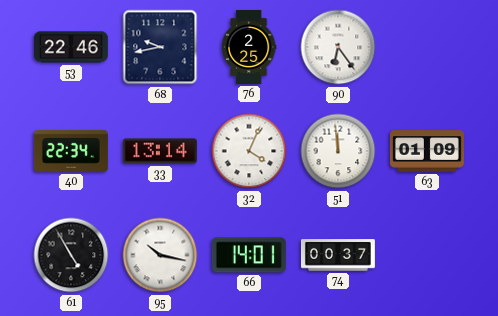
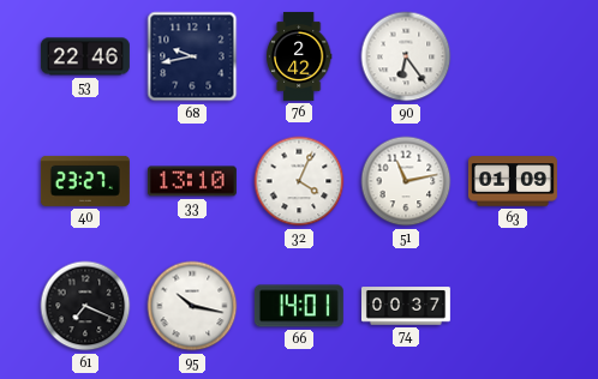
76: 2:25 -> 2:42 (299, 56)
40: 22:34 -> 23:27 (85, 181)
33: 13:14 -> 13:10 (192, 181)
51: 11:59 -> 11:13 (406, 181)
61: 4:55 -> 7:19 (85, 306)
